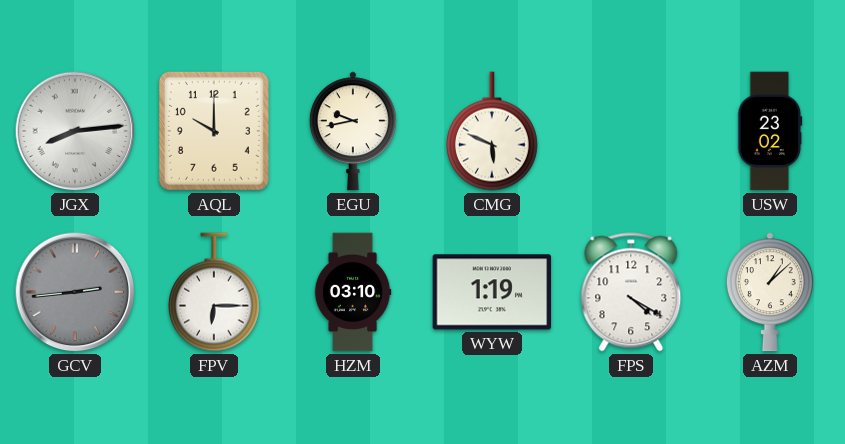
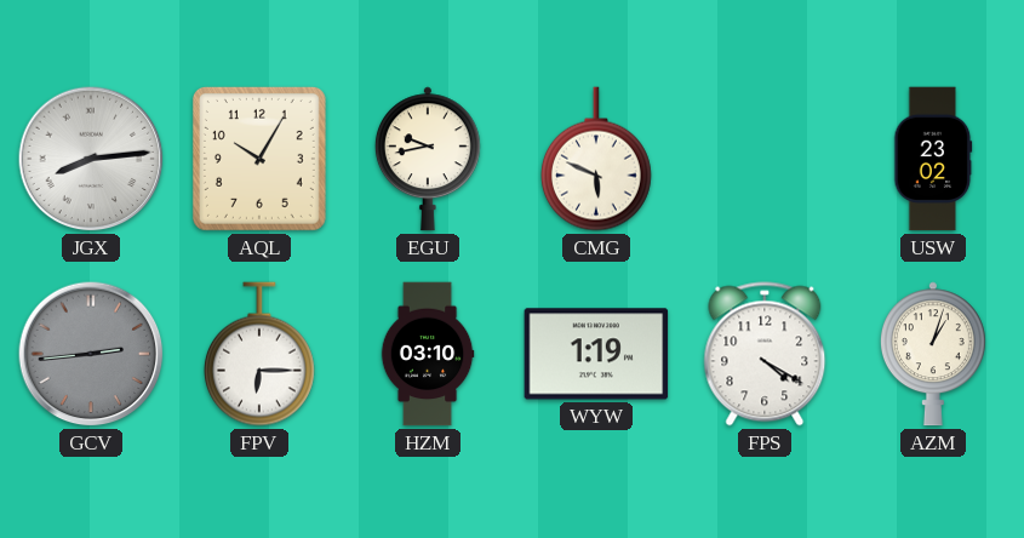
AQL: 10:00 -> 10:05 (259, 159)
AZM: 1:08 -> 1:03 (933, 354)
